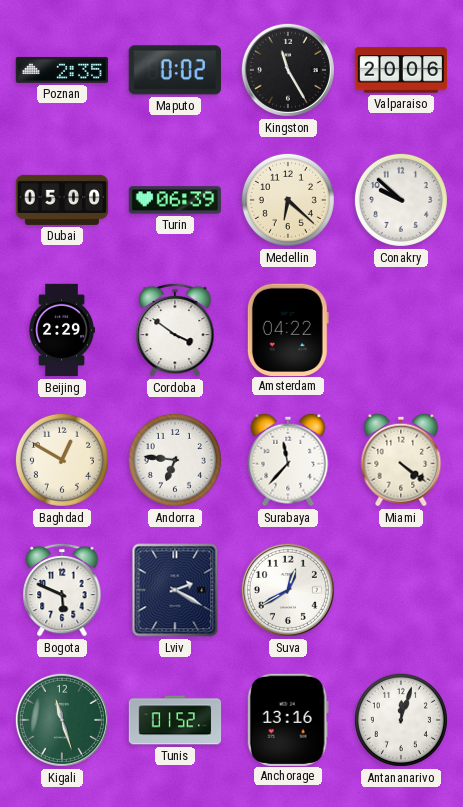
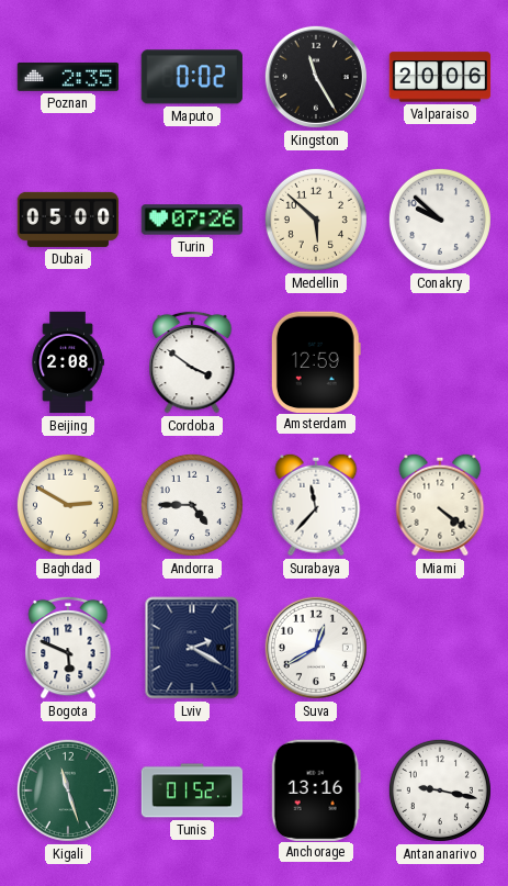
Turin: 06:39 -> 07:26 (192, 220)
Medellin: 6:22 -> 5:52 (316, 220)
Beijing: 2:29 -> 2:08 (68, 362)
Amsterdam: 04:22 -> 12:59 (316, 361)
Baghdad: 12:50 -> 2:50 (68, 505)
Andorra: 6:46 -> 4:45 (192, 505)
Antananarivo: 12:03 -> 9:17 (440, 790)
